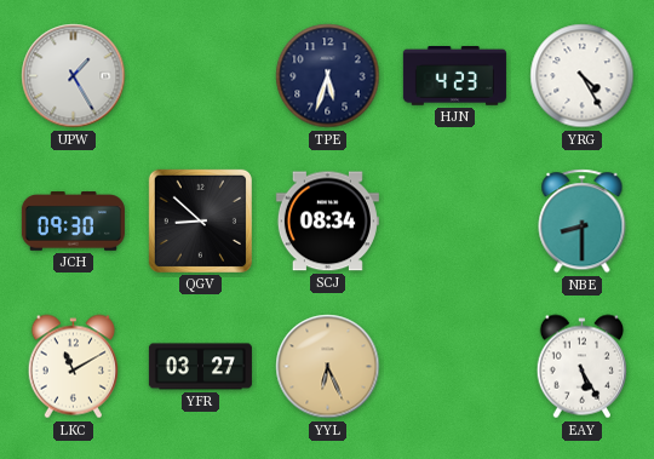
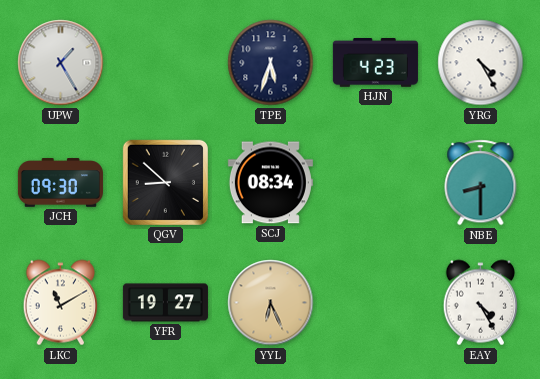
YFR: 03:27 -> 19:27 (165, 303)
EAY: 5:25 -> 4:25 (481, 303)
